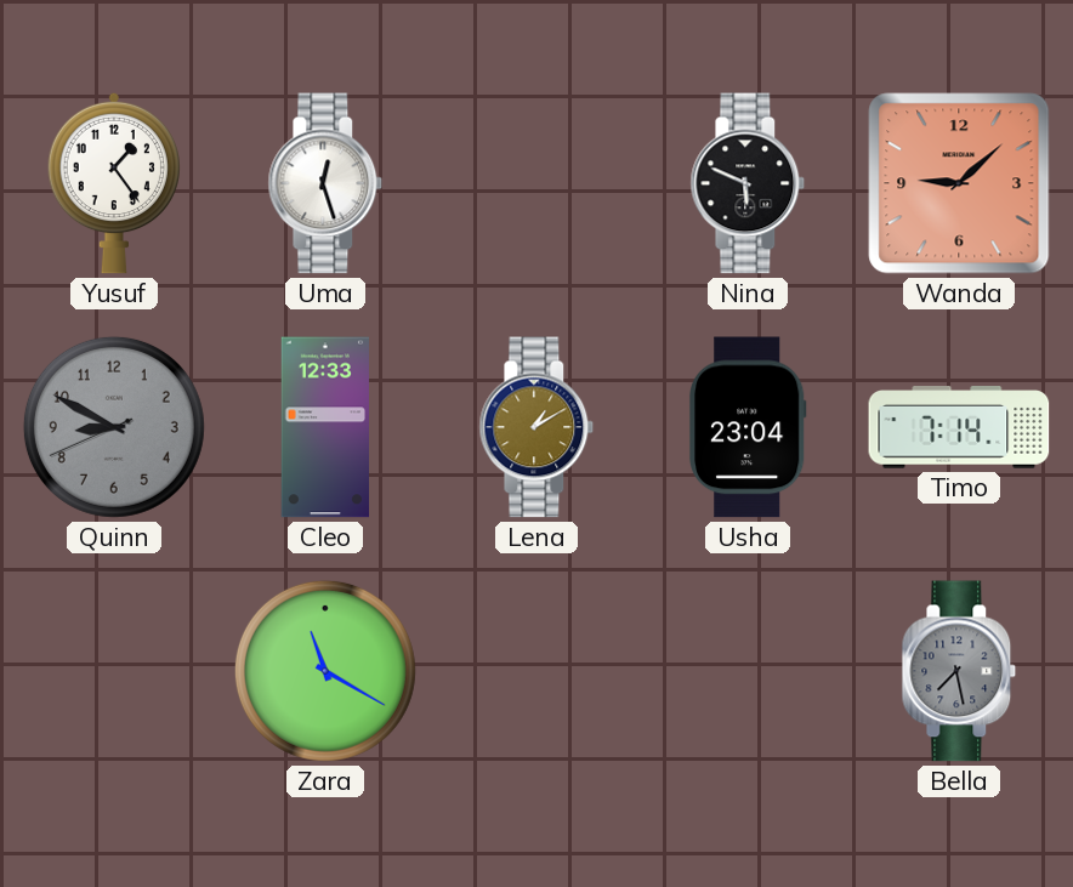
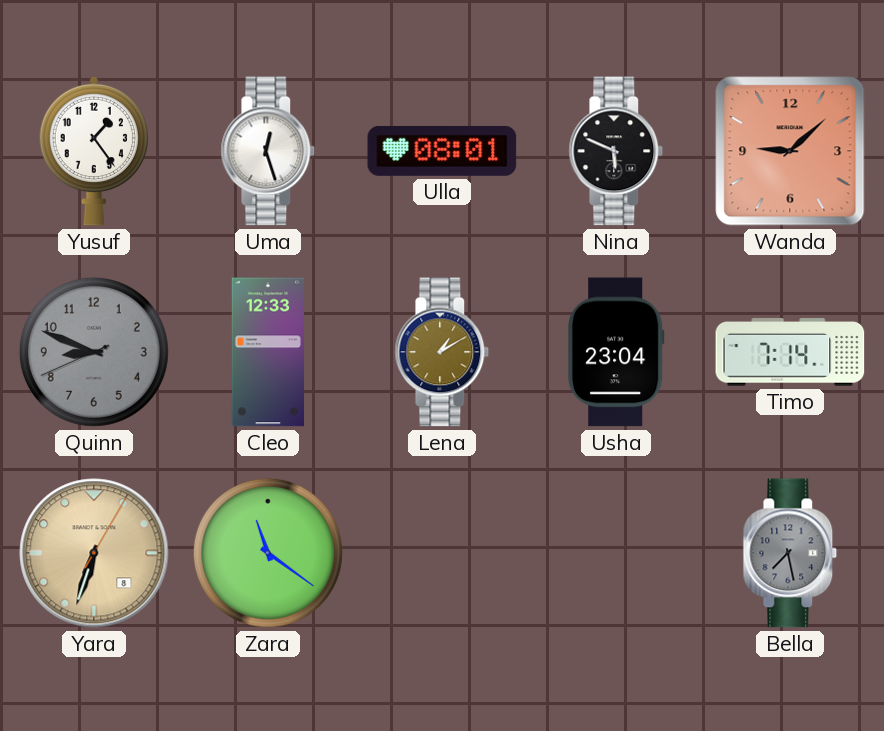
Ulla: none -> 08:01 (442, 151)
Quinn: 8:49 -> 8:48 (94, 352)
Yara: none -> 6:33 (94, 553)
Zara: 11:20 -> 11:21 (268, 553)
